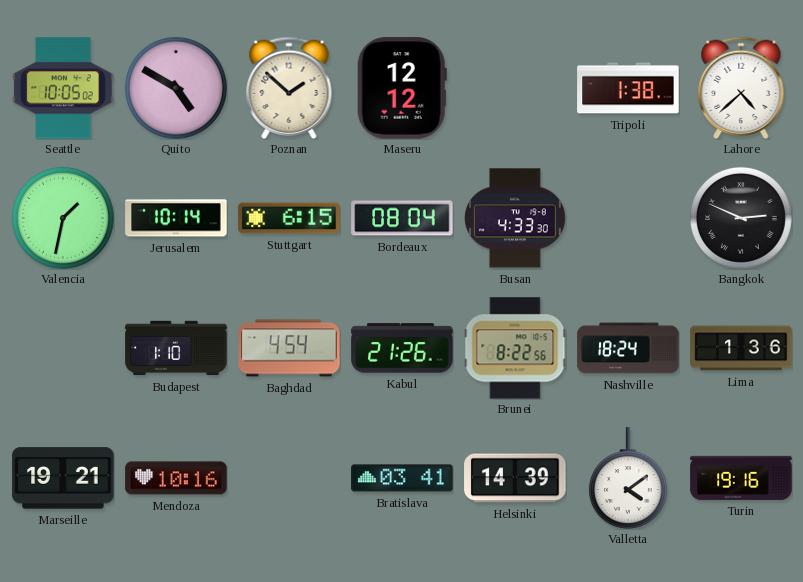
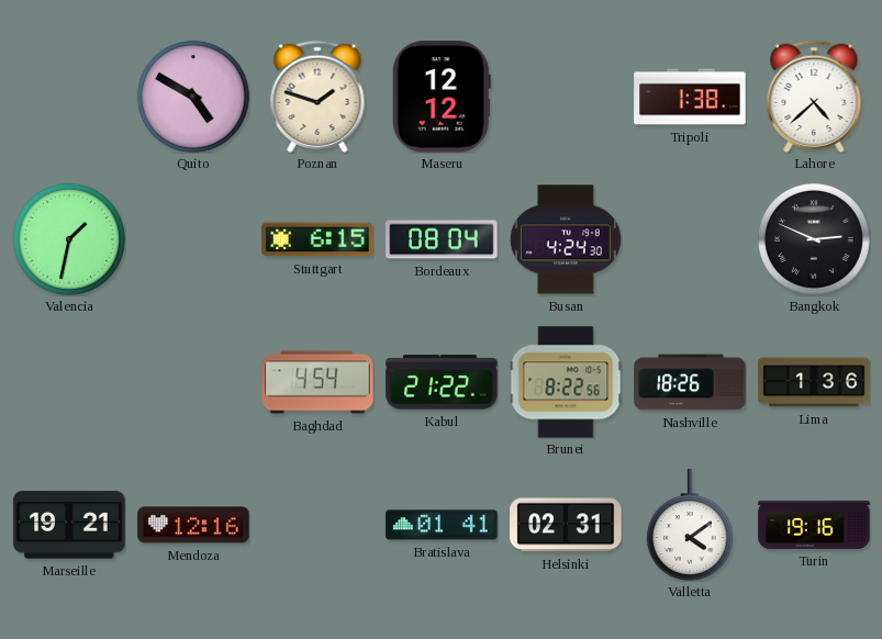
Seattle: 10:05 -> none (63, 88)
Poznan: 1:52 -> 1:48 (317, 96)
Jerusalem: 10:14 -> none (176, 218)
Busan: 4:33 -> 4:24 (566, 239)
Budapest: 1:10 -> none (176, 348)
Kabul: 21:26 -> 21:22 (442, 382)
Nashville: 18:24 -> 18:26 (690, 382)
Mendoza: 10:16 -> 12:16 (193, 525)
Bratislava: 03:41 -> 01:41 (442, 525)
Helsinki: 14:39 -> 02:31 (566, 525)
